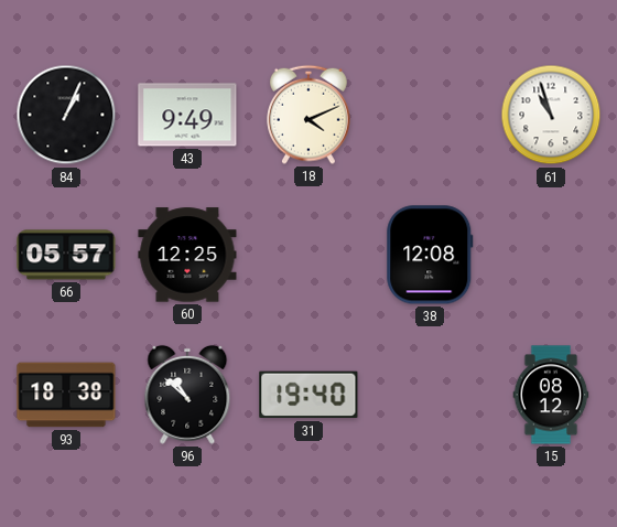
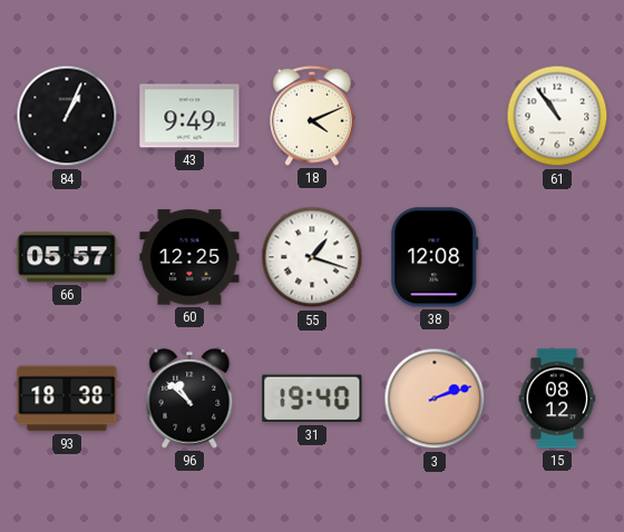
61: 10:57 -> 10:54 (557, 116)
55: none -> 1:18 (312, 257)
3: none -> 2:12 (435, 398)
